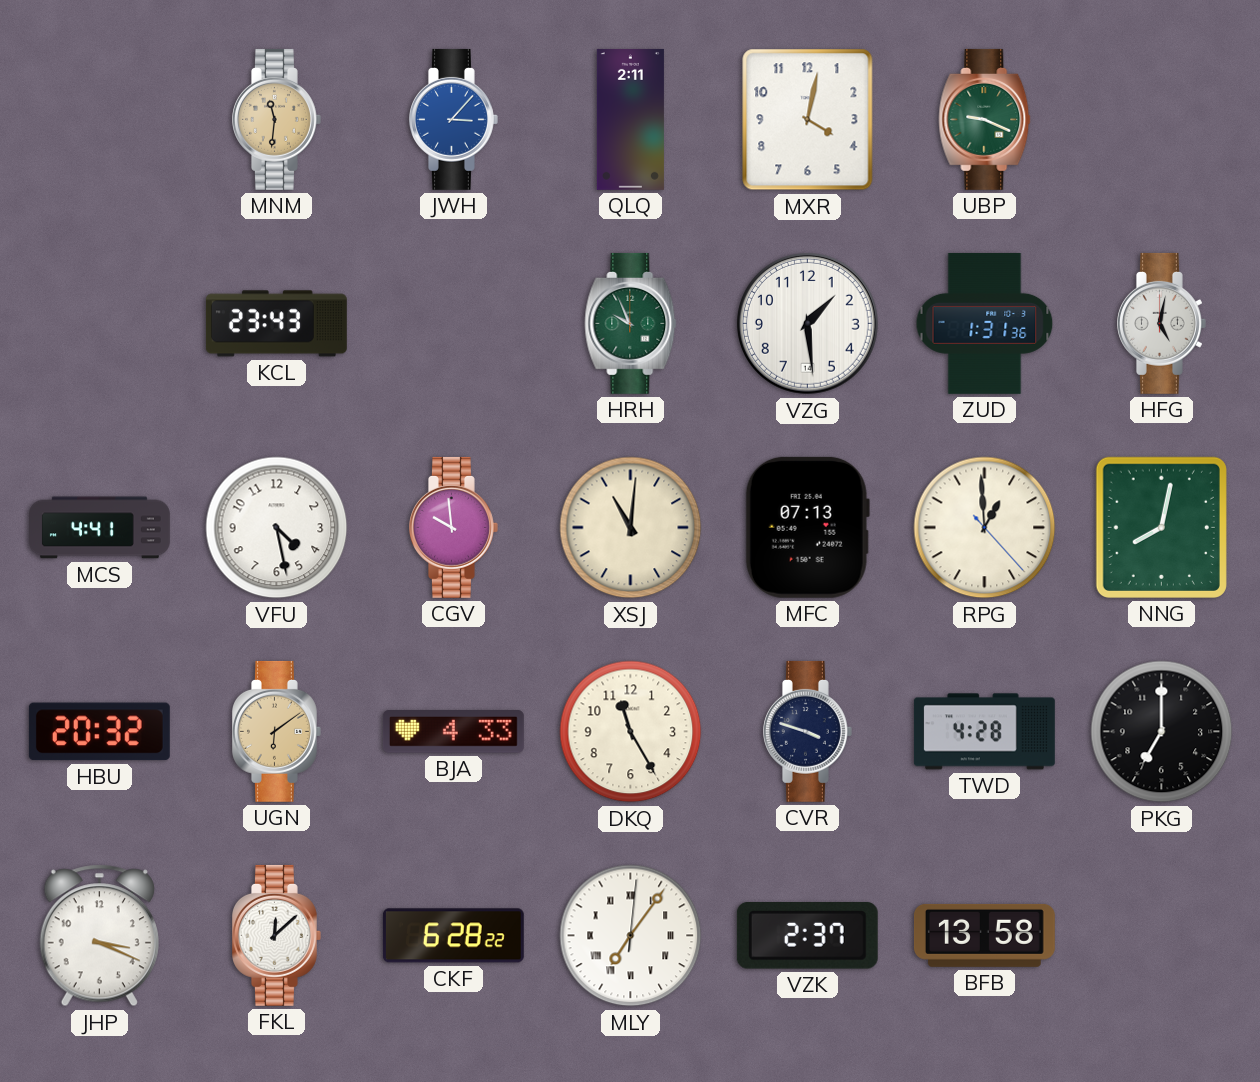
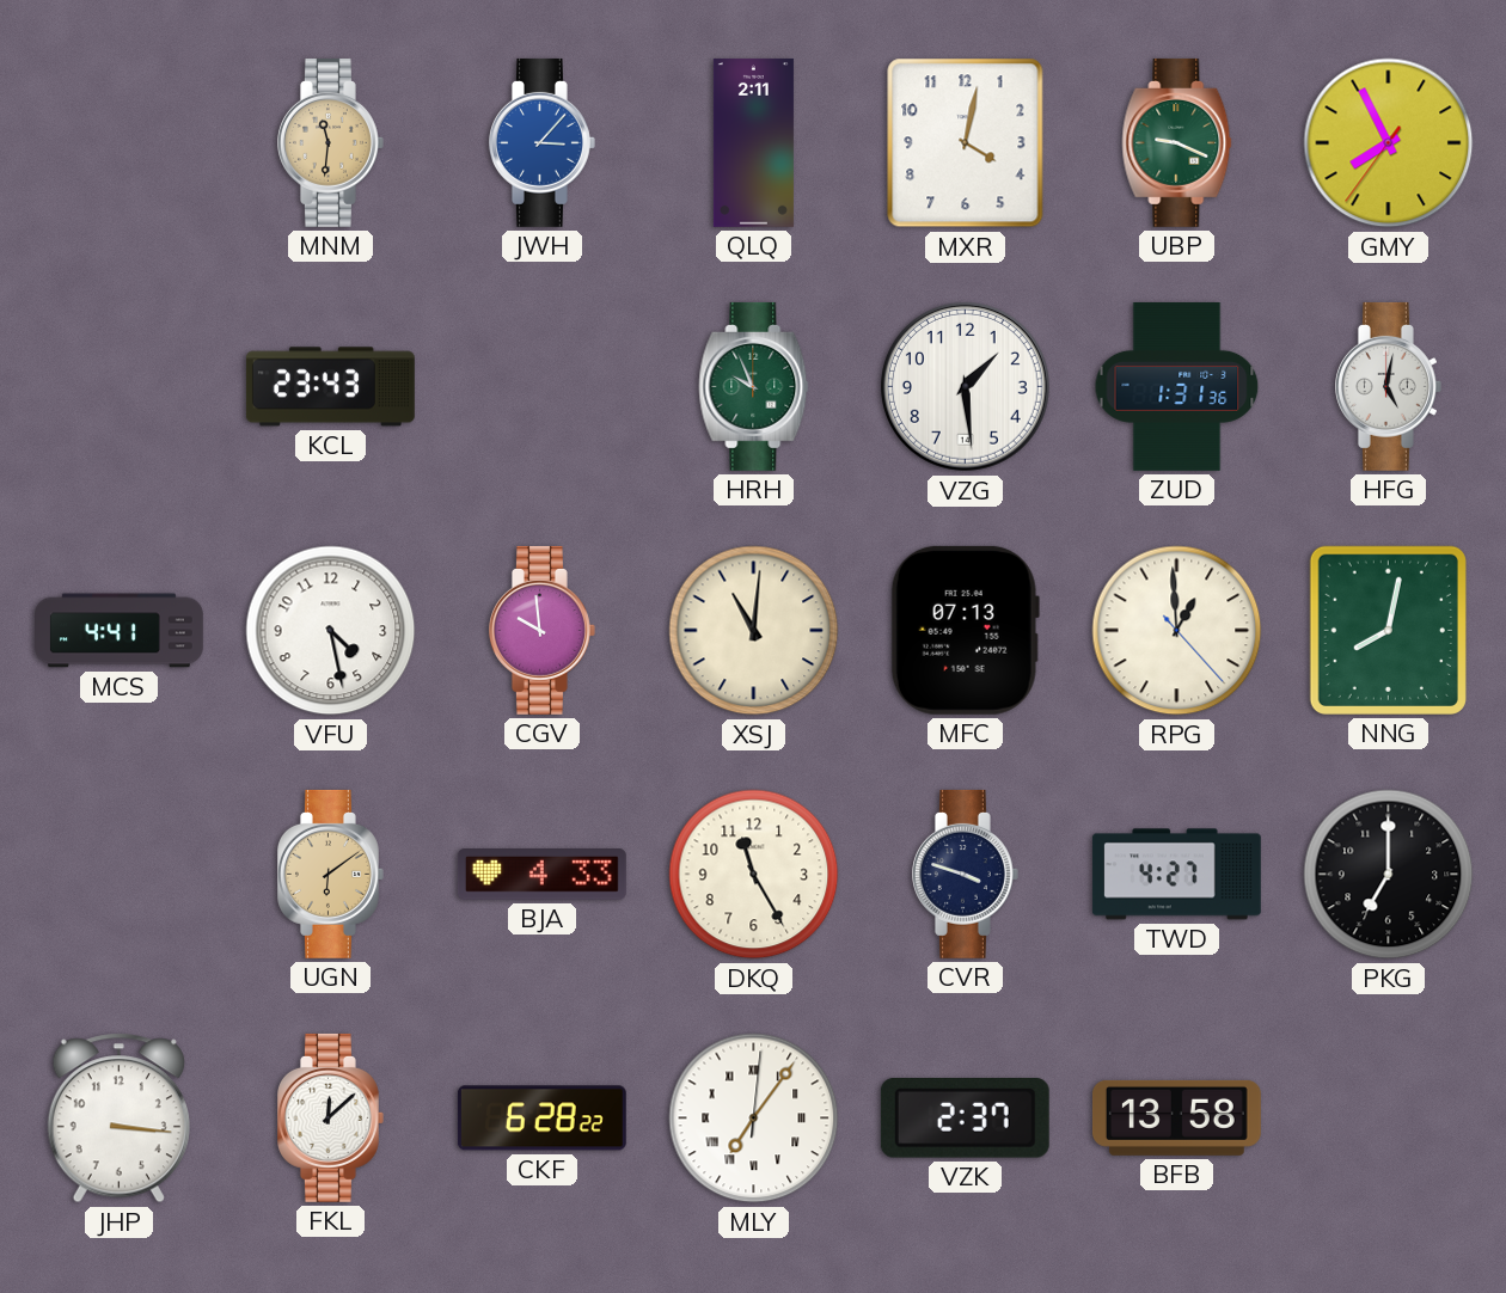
GMY: none -> 7:55 (1389, 143)
HBU: 20:32 -> none (99, 732)
TWD: 4:28 -> 4:27 (1176, 875)
JHP: 3:19 -> 3:16 (118, 1119)
